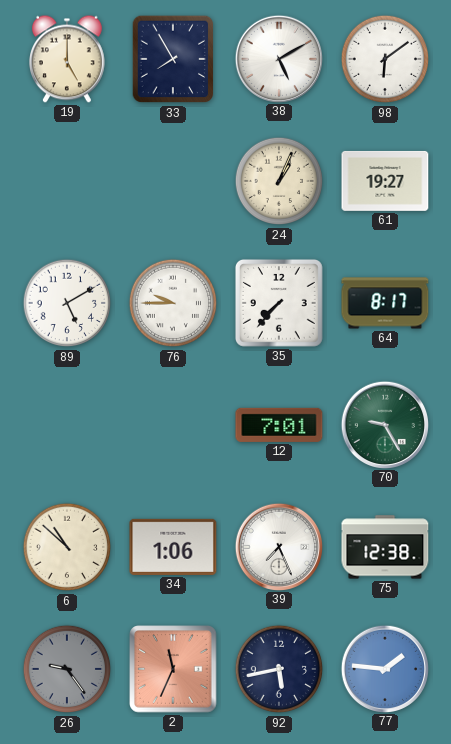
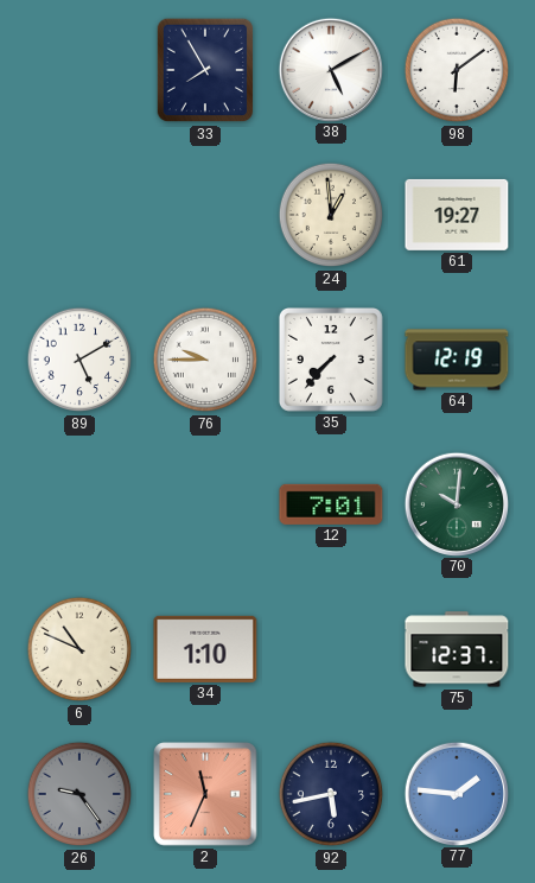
19: 5:00 -> none (68, 59)
24: 1:04 -> 12:59 (331, 215)
64: 8:17 -> 12:19 (457, 360)
70: 9:25 -> 10:01 (456, 503)
6: 10:52 -> 10:49 (79, 649)
34: 1:06 -> 1:10 (205, 649)
39: 7:26 -> none (278, 546)
75: 12:38 -> 12:37 (457, 649)
